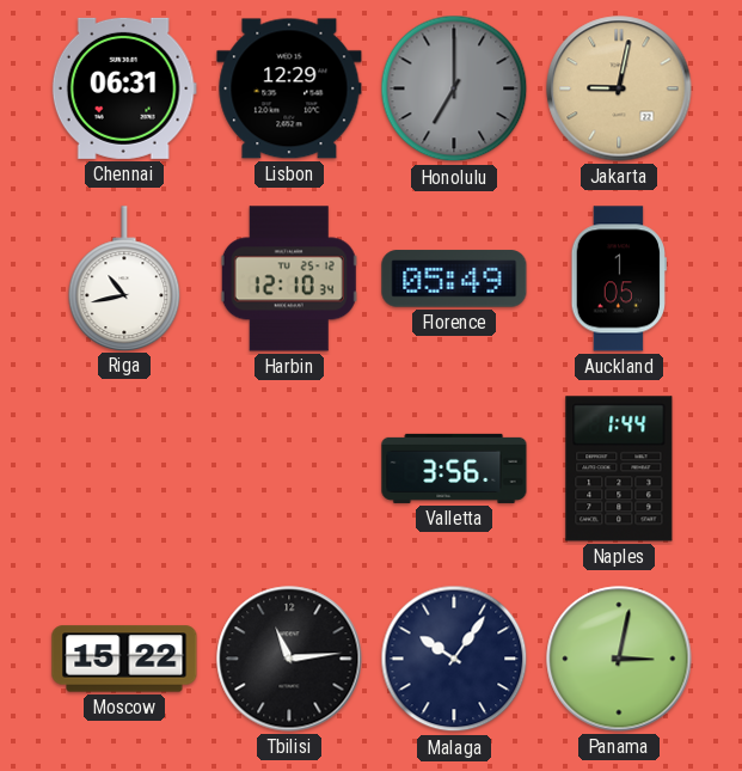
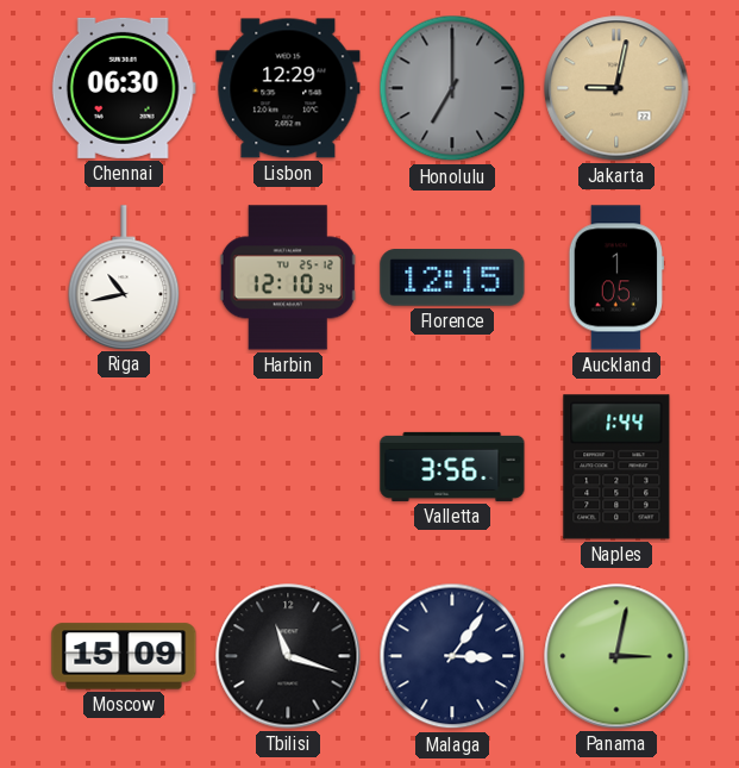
Chennai: 06:31 -> 06:30 (124, 88)
Florence: 05:49 -> 12:15 (452, 277)
Moscow: 15:22 -> 15:09 (124, 656)
Tbilisi: 11:14 -> 11:18 (288, 656)
Malaga: 10:06 -> 3:06 (452, 656)
